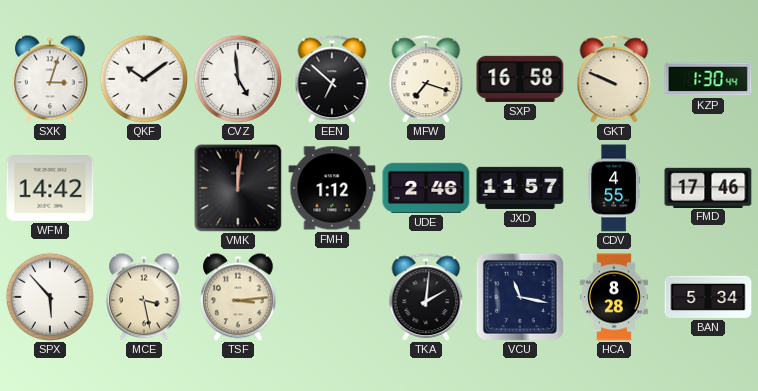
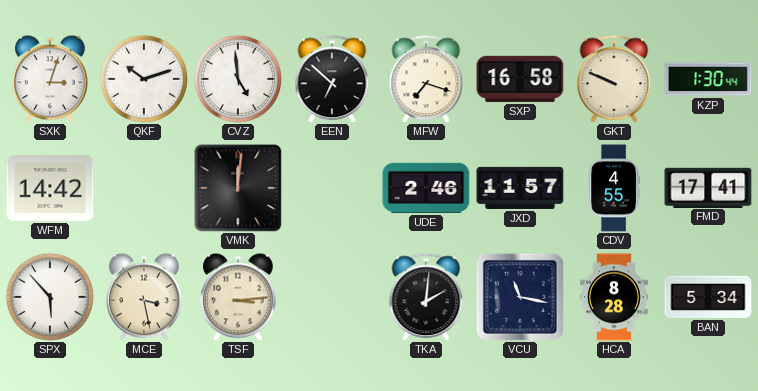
QKF: 10:09 -> 10:12 (143, 78)
FMH: 1:12 -> none (332, 188)
FMD: 17:46 -> 17:41 (708, 187)
